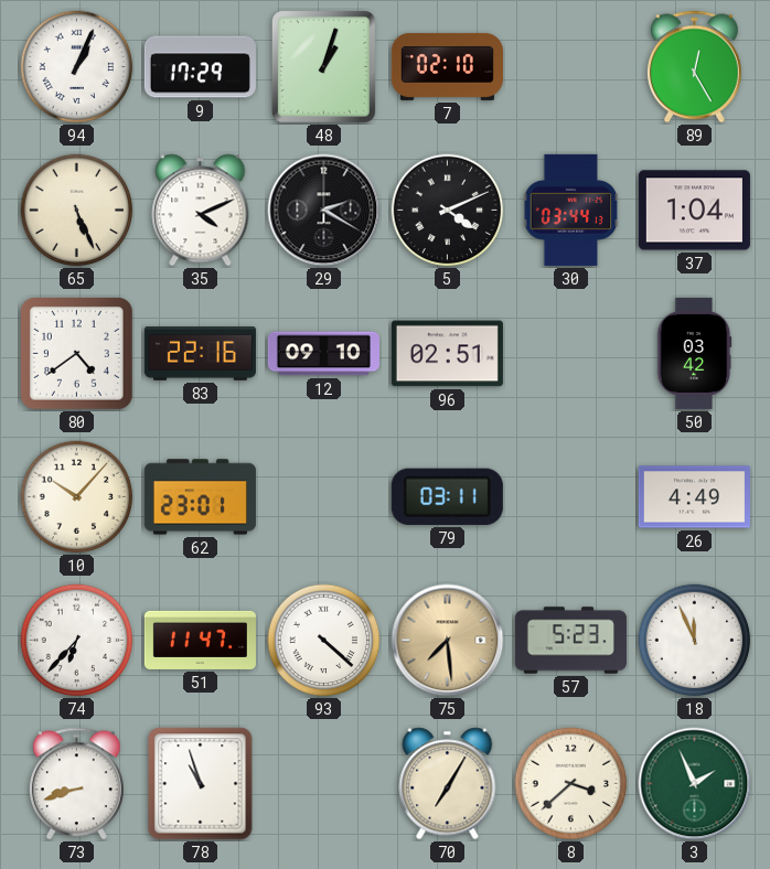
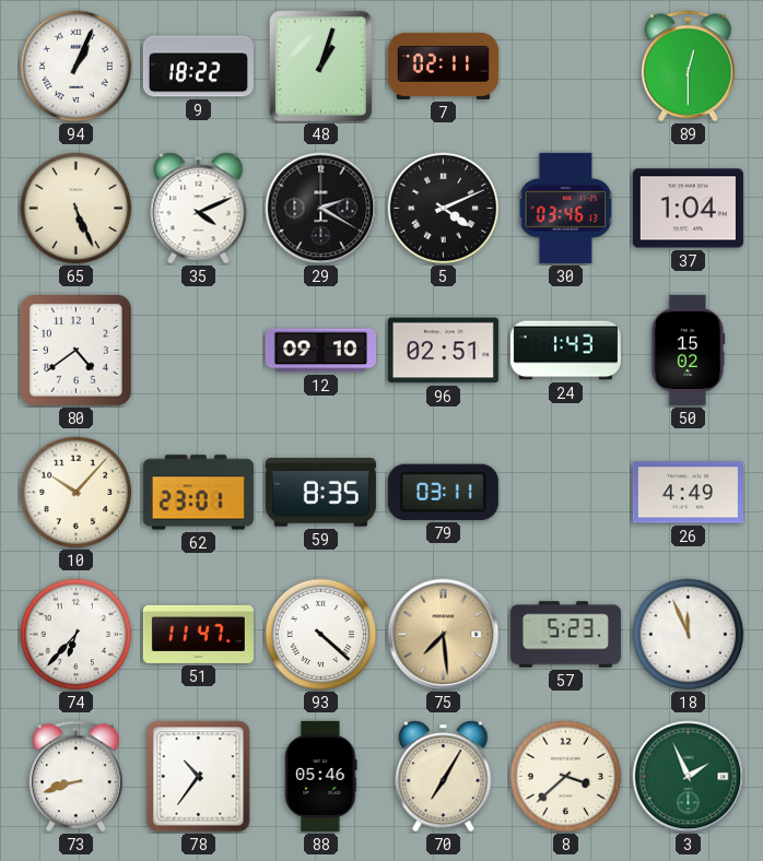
9: 17:29 -> 18:22 (198, 67)
7: 02:10 -> 02:11 (443, 66)
89: 12:25 -> 12:30 (688, 67)
30: 03:44 -> 03:46 (566, 208)
83: 22:16 -> none (200, 354)
24: none -> 1:43 (565, 351)
50: 03:42 -> 15:02 (688, 350)
59: none -> 8:35 (320, 493)
78: 10:57 -> 10:36 (199, 777)
88: none -> 05:46 (321, 776)
